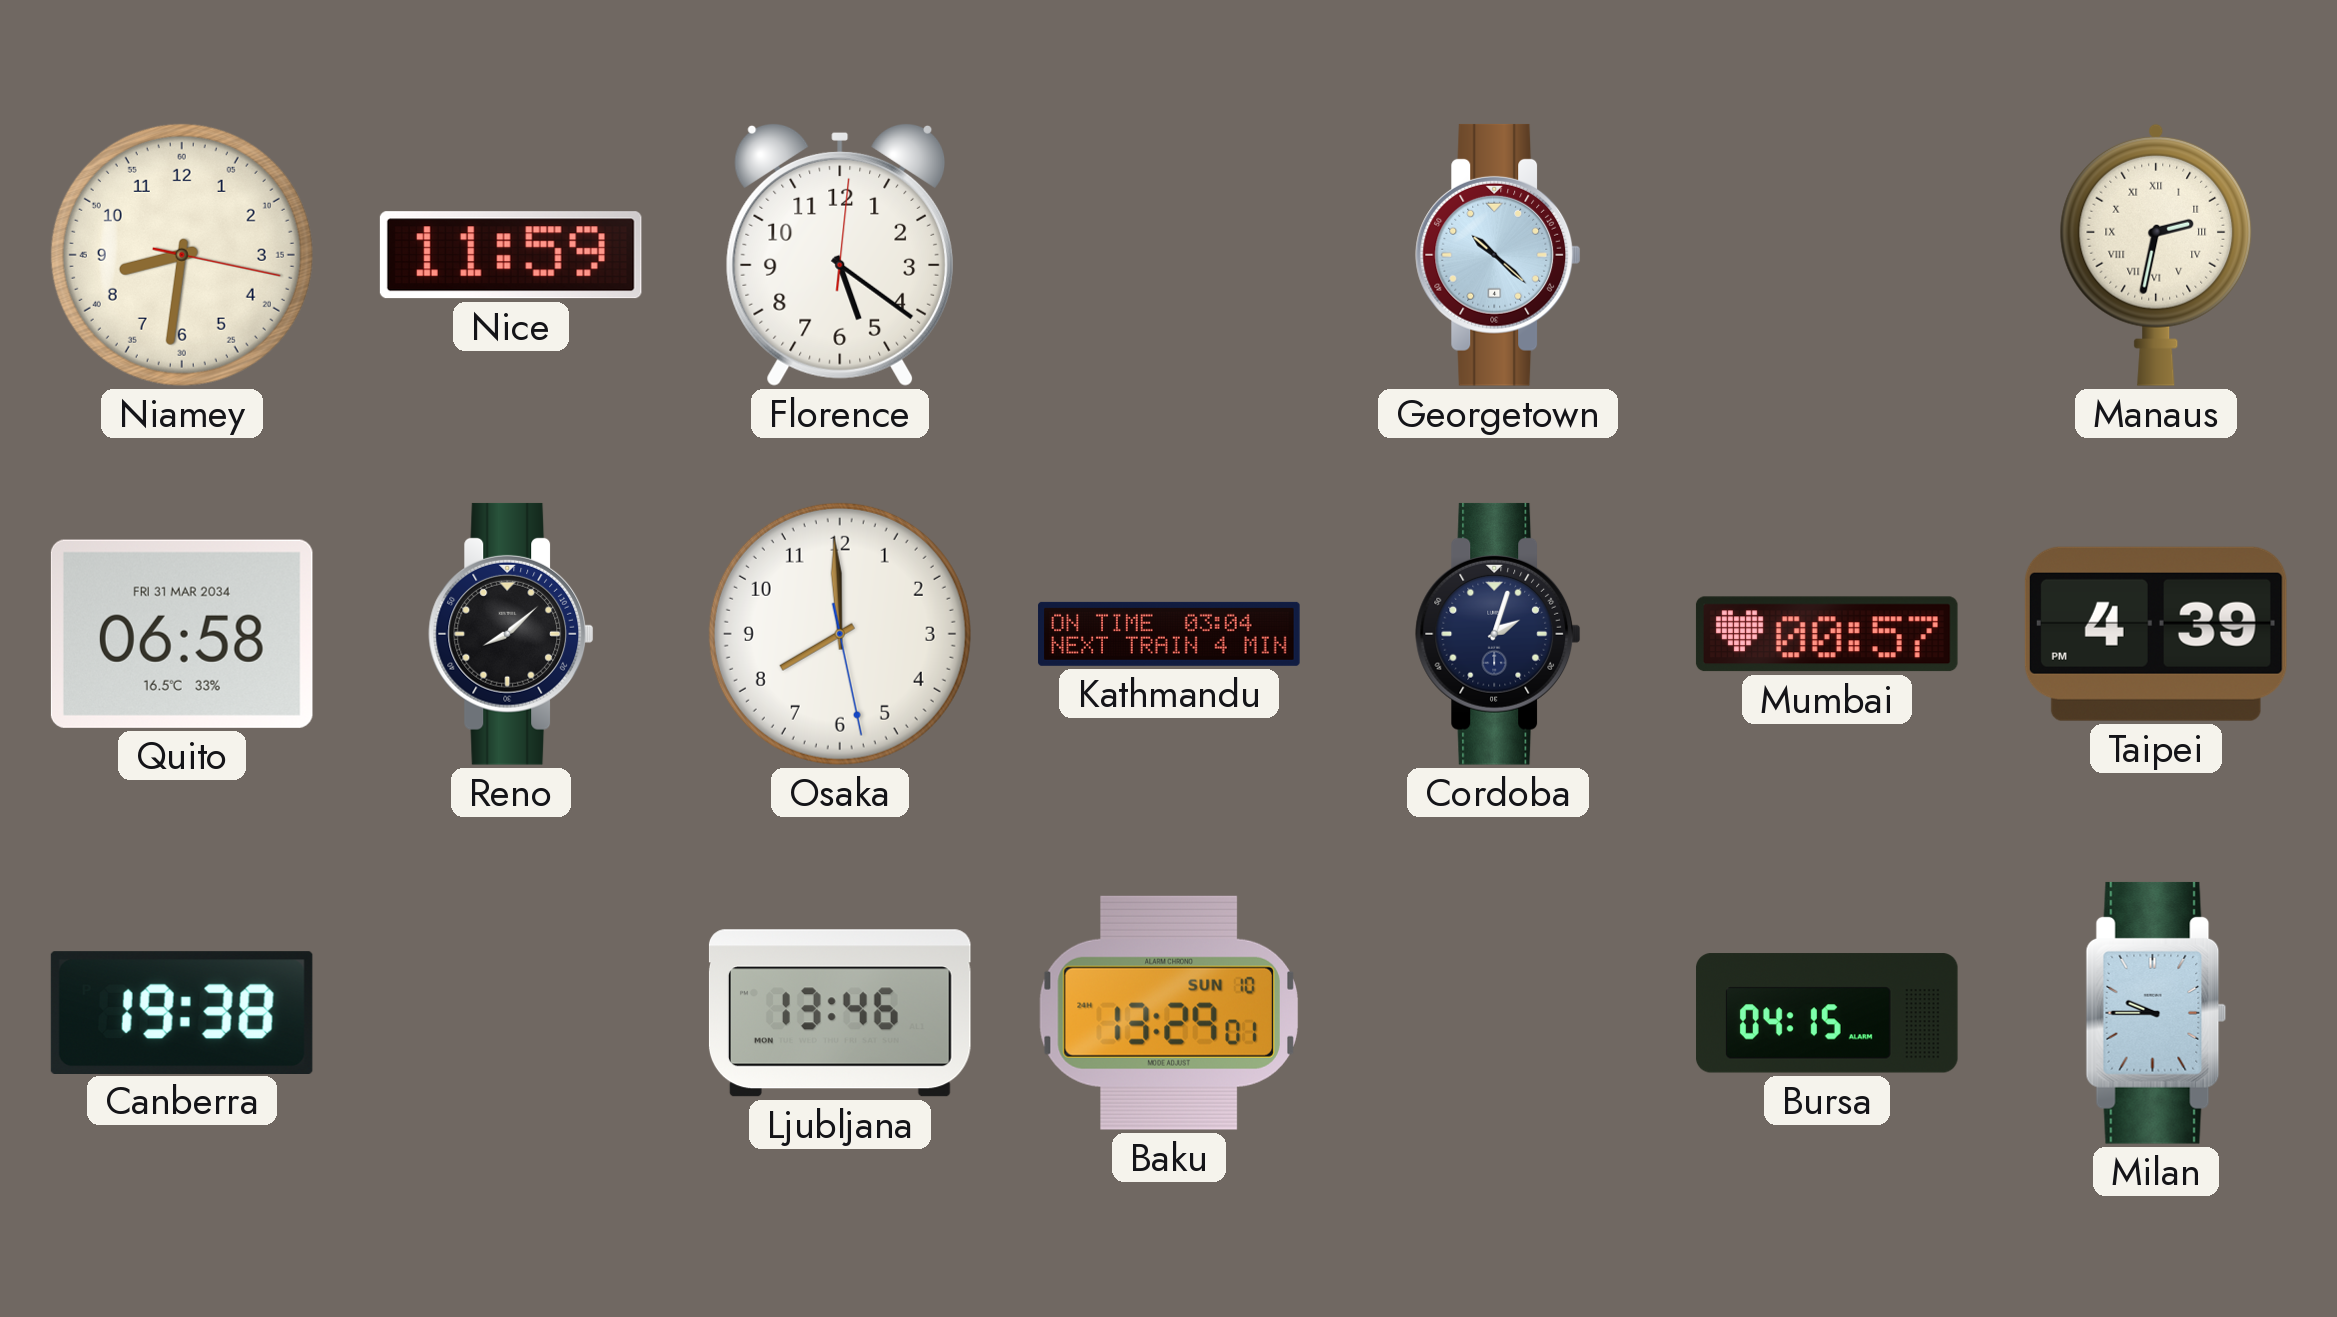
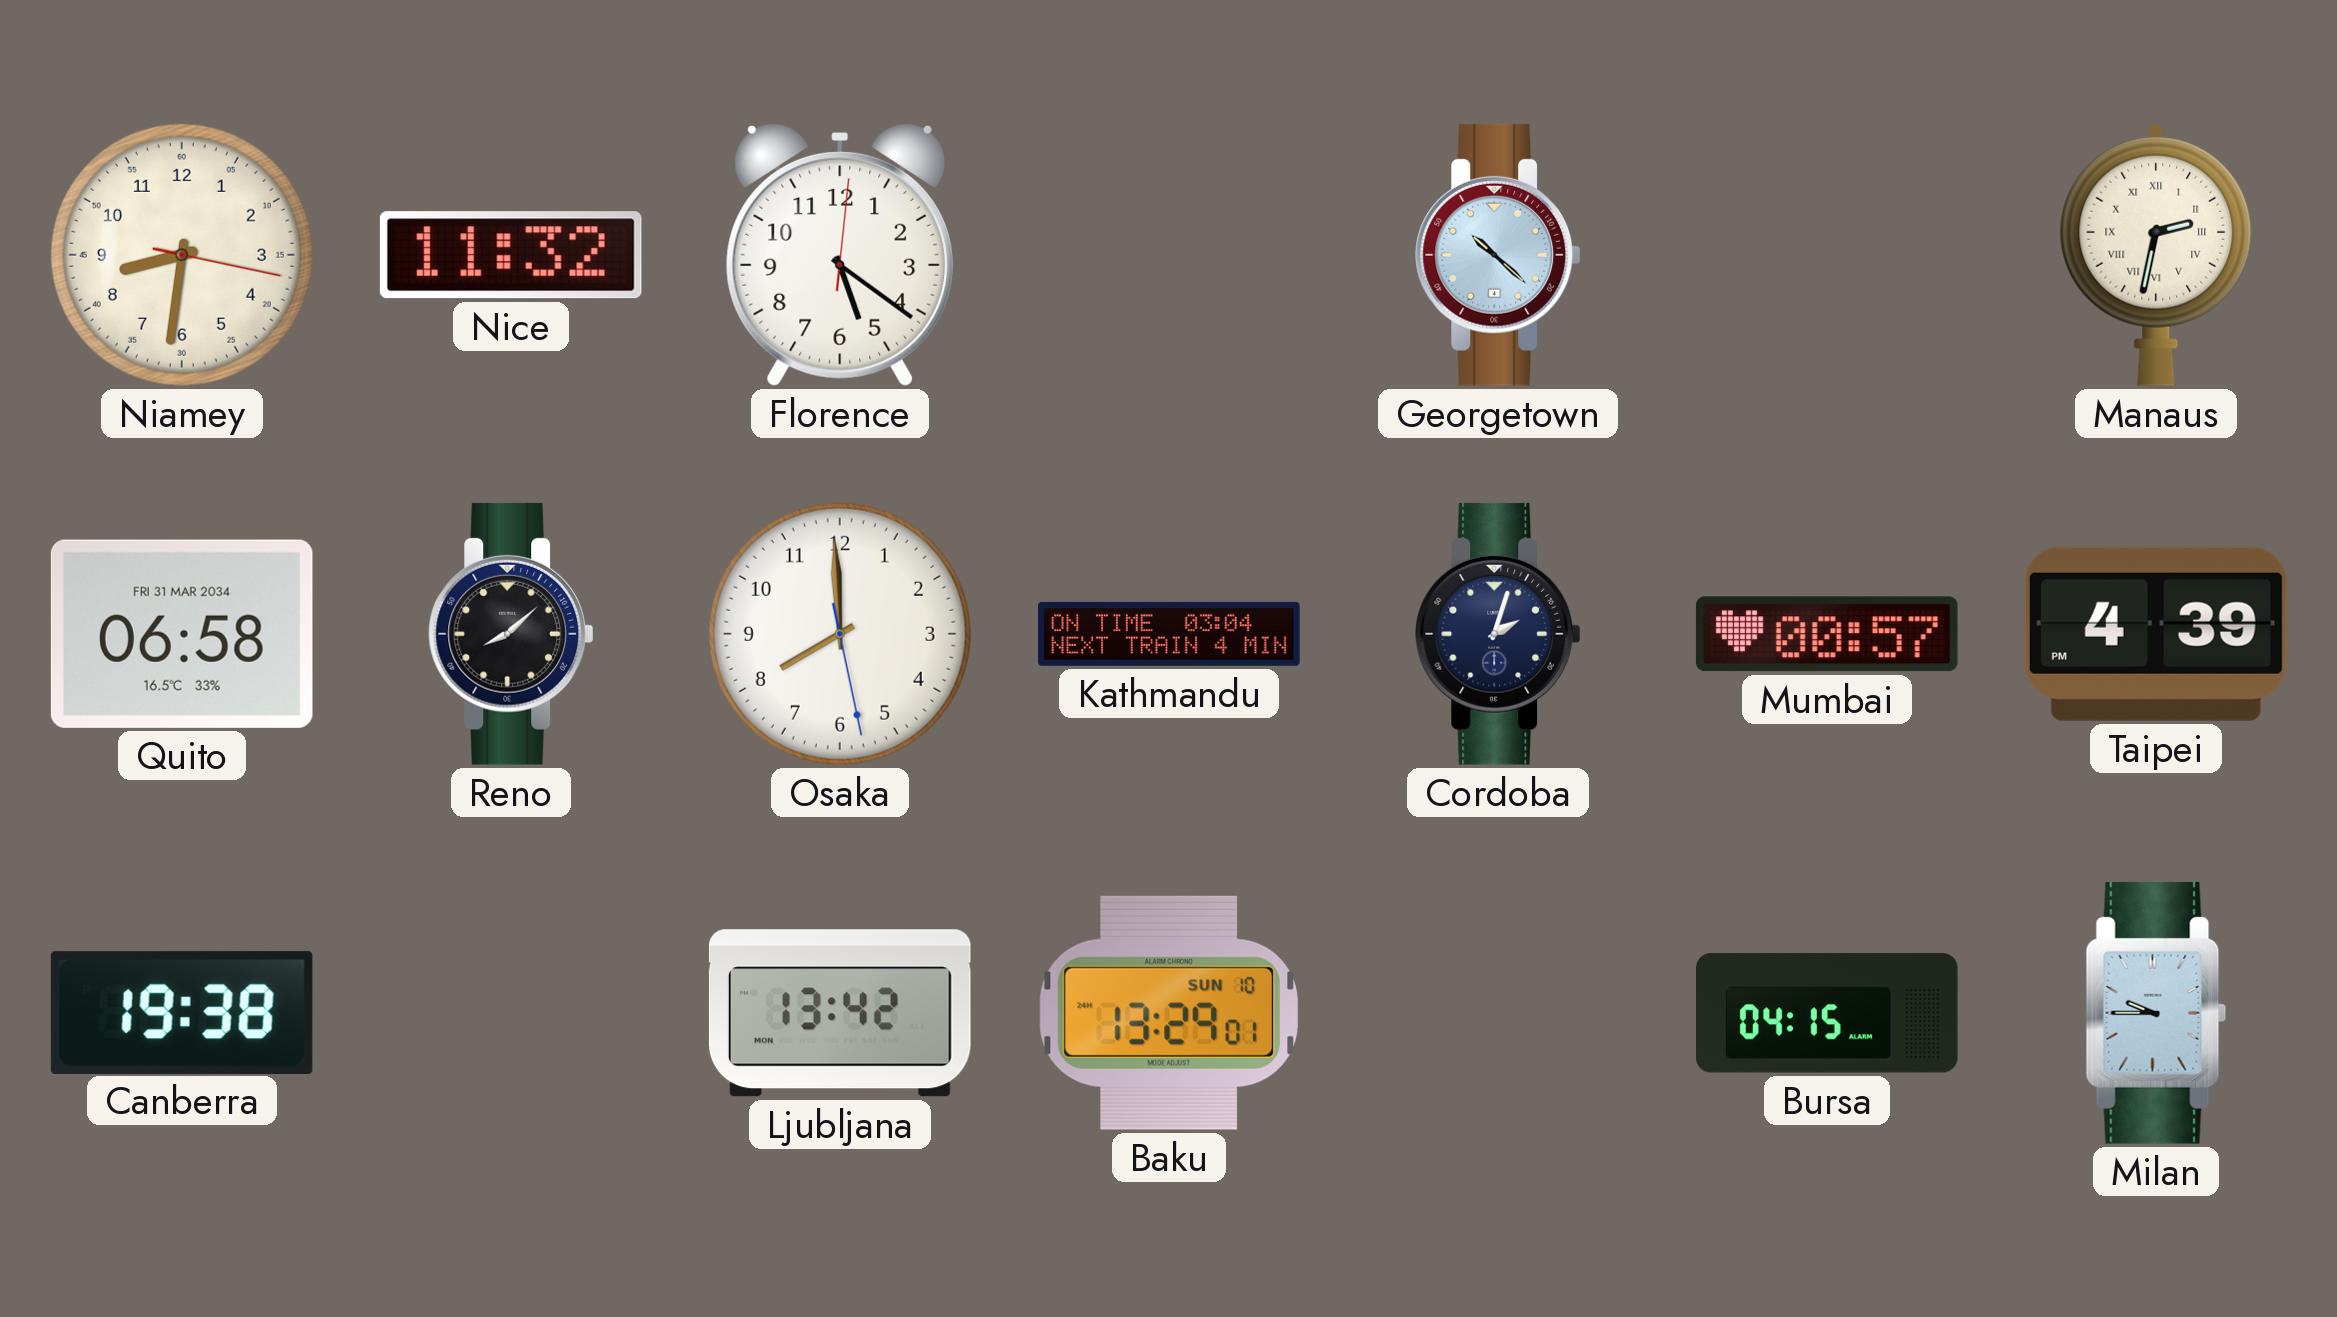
Nice: 11:59 -> 11:32 (511, 255)
Ljubljana: 13:46 -> 13:42 (840, 1013)
